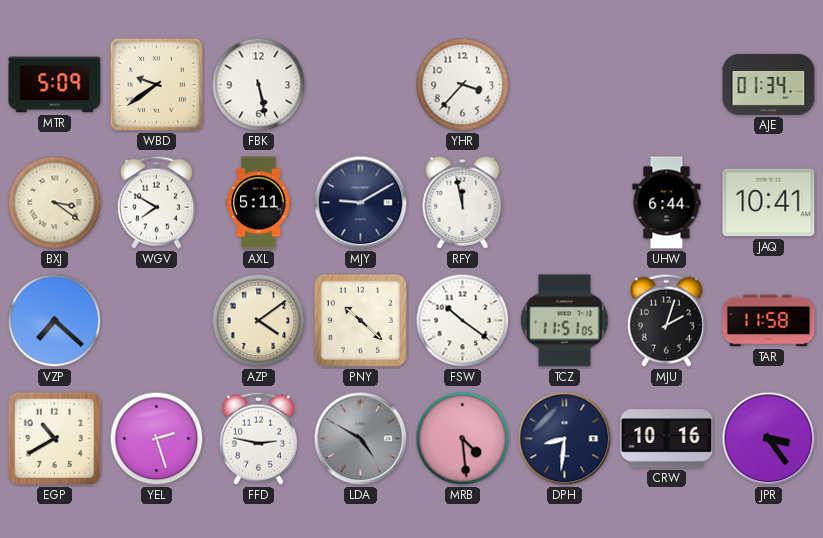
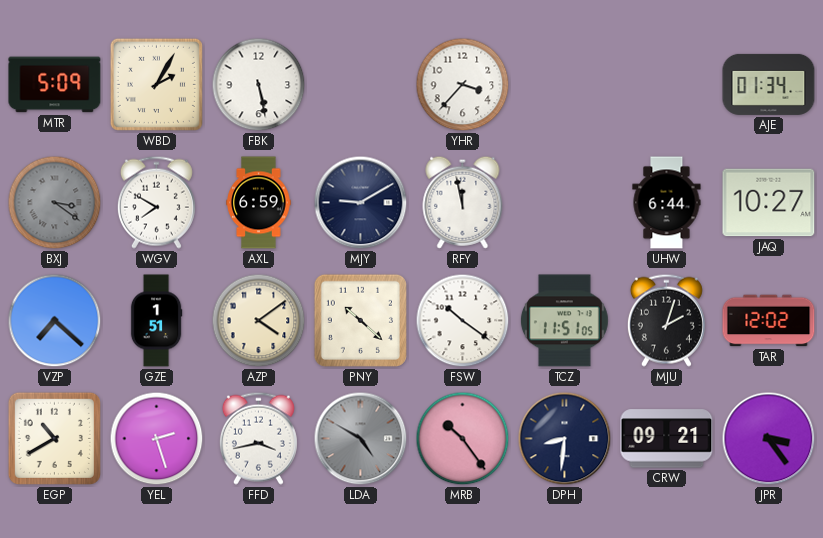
WBD: 9:39 -> 2:05 (156, 84)
BXJ dial: cream -> grey (55, 203)
AXL: 5:11 -> 6:59 (259, 203)
JAQ: 10:41 -> 10:27 (769, 203)
GZE: none -> 1:51 (156, 321)
TAR: 11:58 -> 12:02 (769, 321)
FFD: 2:47 -> 3:43 (258, 438)
MRB: 4:29 -> 10:24 (463, 439)
CRW: 10:16 -> 09:21 (667, 439)
